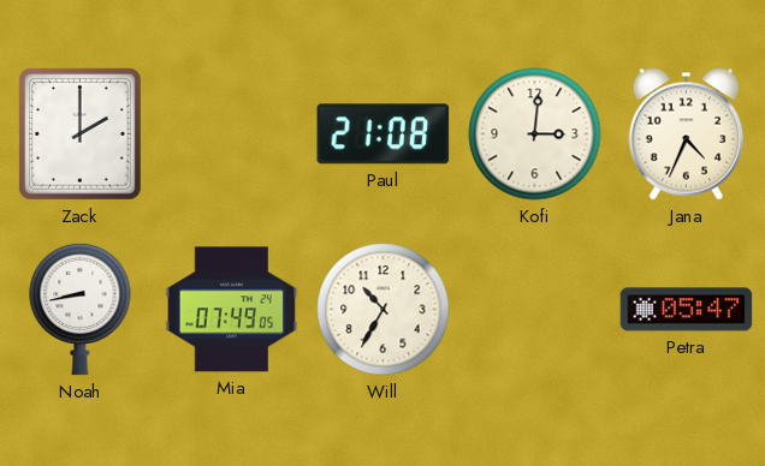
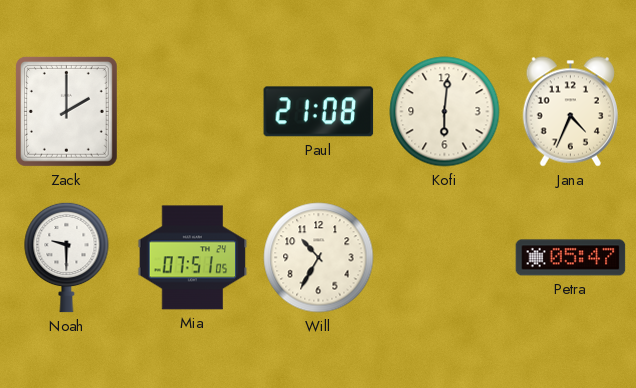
Kofi: 3:01 -> 6:01 (445, 112)
Noah: 8:43 -> 9:30 (67, 257)
Mia: 07:49 -> 07:51 (193, 258)
